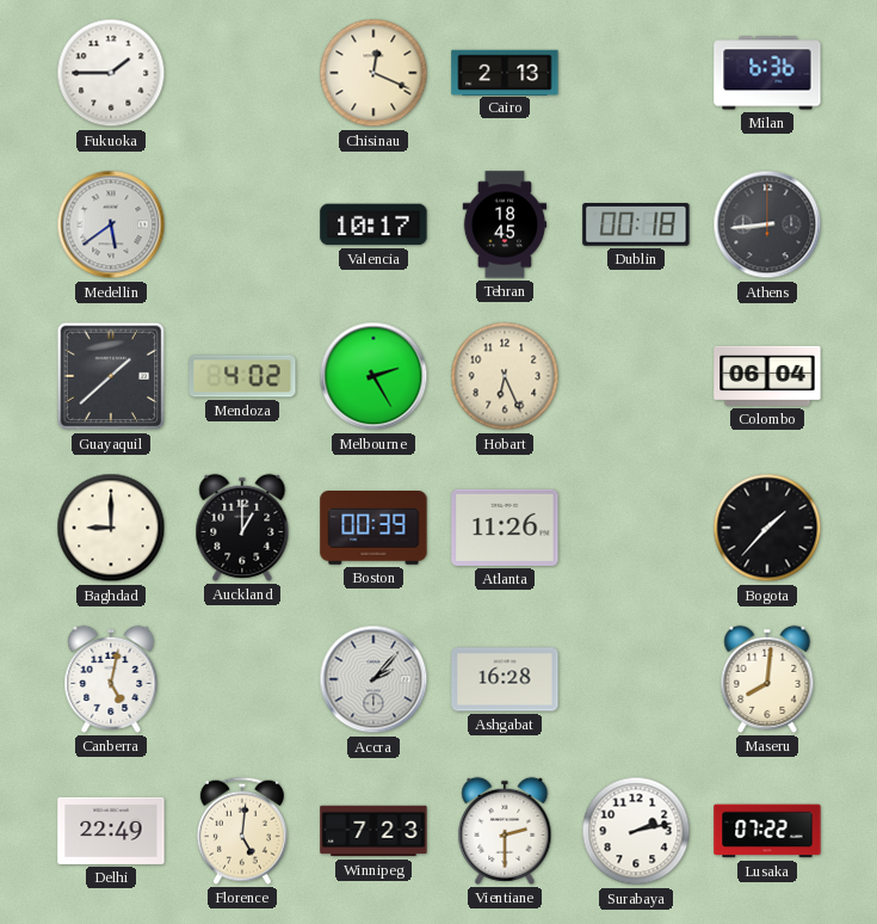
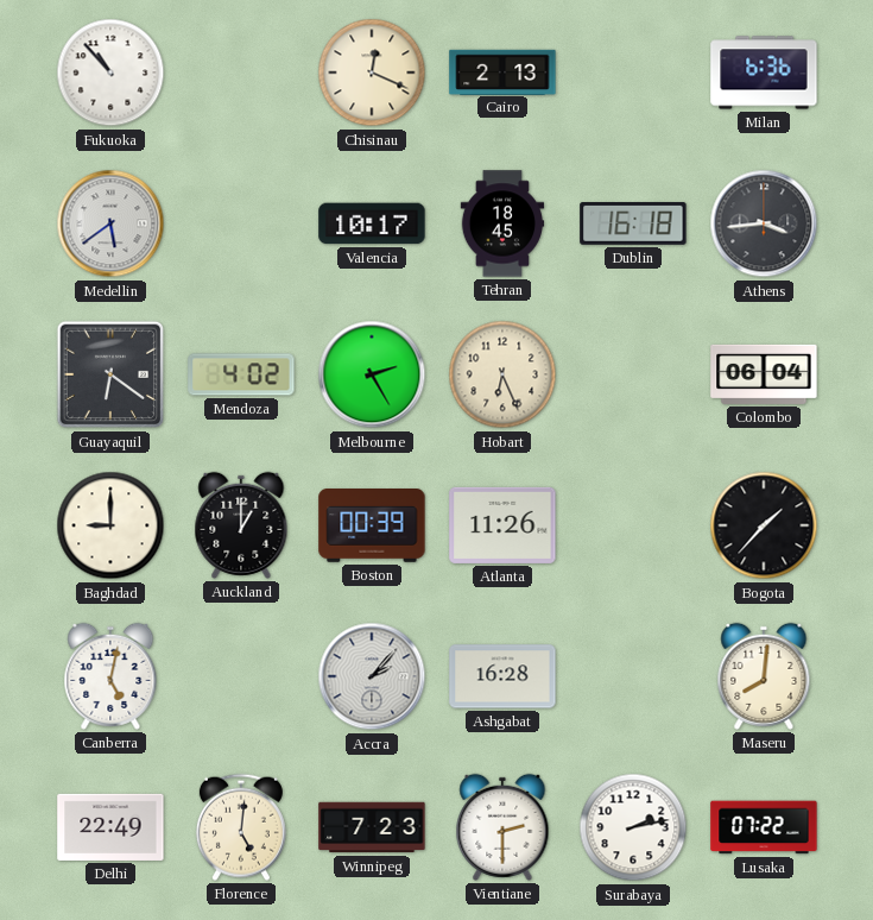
Fukuoka: 1:45 -> 10:53 (110, 73)
Dublin: 00:18 -> 16:18 (633, 225)
Athens: 8:44 -> 3:44 (764, 223)
Guayaquil: 1:38 -> 6:21 (110, 374)
